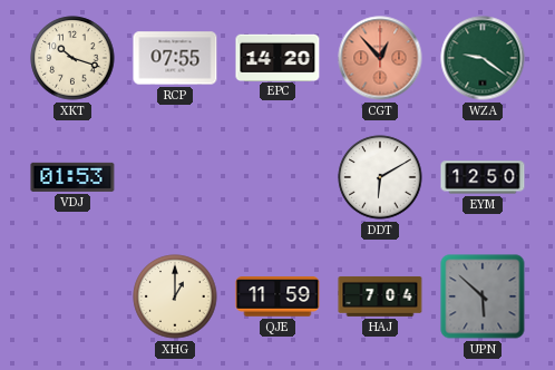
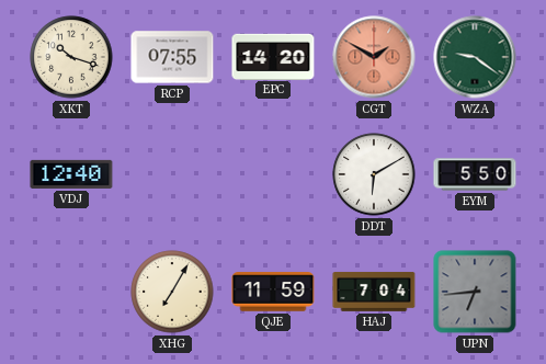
CGT: 12:53 -> 1:50 (374, 57)
VDJ: 01:53 -> 12:40 (71, 174)
EYM: 12:50 -> 5:50 (475, 174)
XHG: 1:00 -> 7:05 (172, 292)
UPN: 5:52 -> 6:44 (475, 292)
